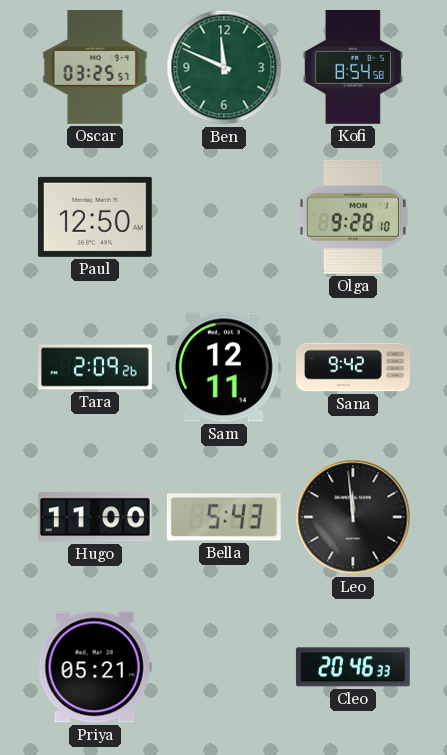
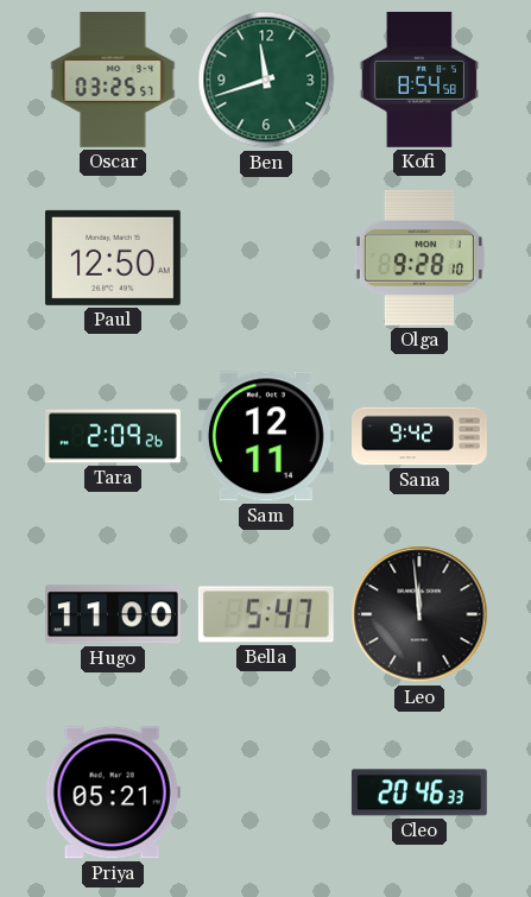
Ben: 11:49 -> 11:42 (266, 80)
Bella: 5:43 -> 5:47 (266, 614)
